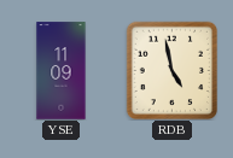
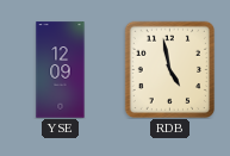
YSE: 11:09 -> 12:09 (61, 70)
